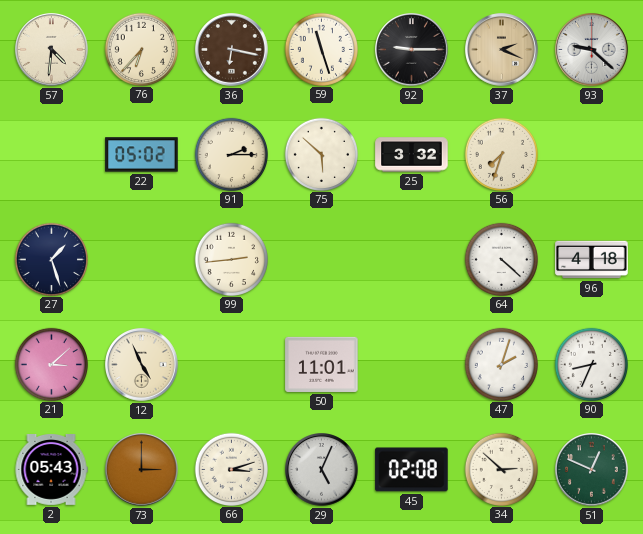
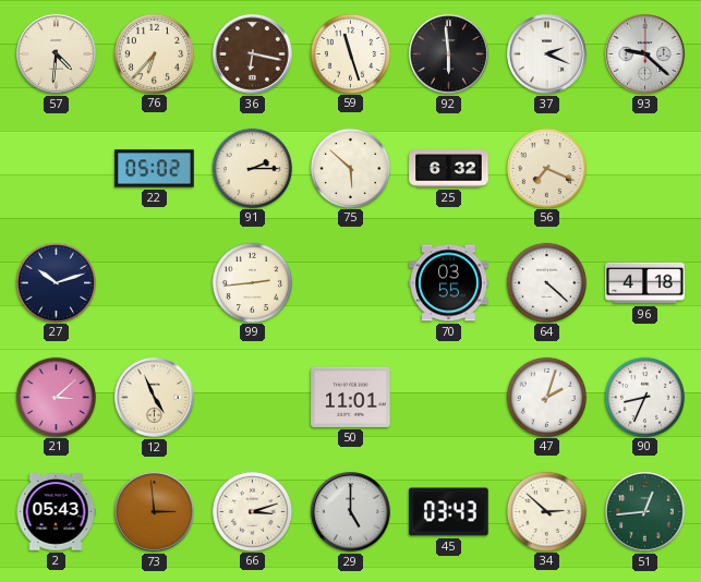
92: 9:15 -> 5:59 (449, 54)
37 dial: champagne -> white (547, 54)
25: 3:32 -> 6:32 (449, 169)
56: 7:33 -> 7:19 (546, 168)
27: 1:27 -> 10:12 (56, 282)
70: none -> 03:55 (449, 283)
73: 3:00 -> 2:59 (155, 512)
29: 5:04 -> 5:00 (351, 512)
45: 02:08 -> 03:43 (449, 512)
51: 12:49 -> 12:44 (645, 512)
